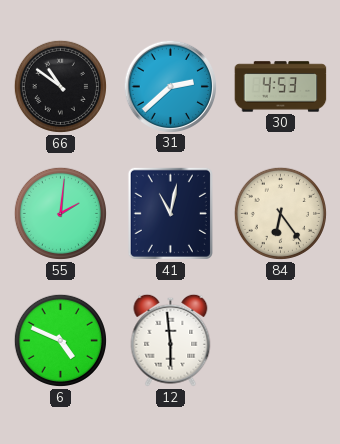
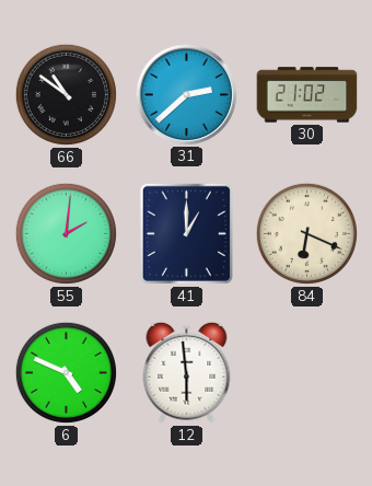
30: 4:53 -> 21:02 (307, 95)
41: 11:02 -> 1:00 (186, 233)
84: 6:24 -> 6:19 (306, 233)
